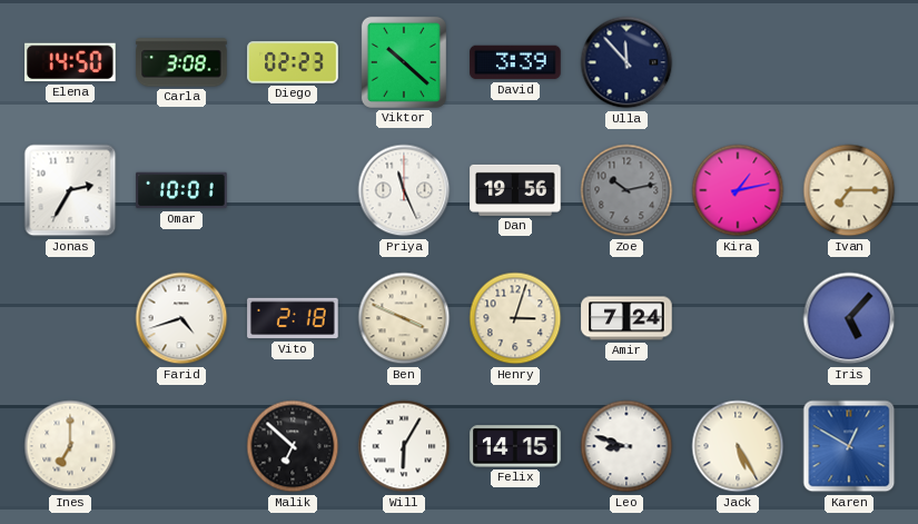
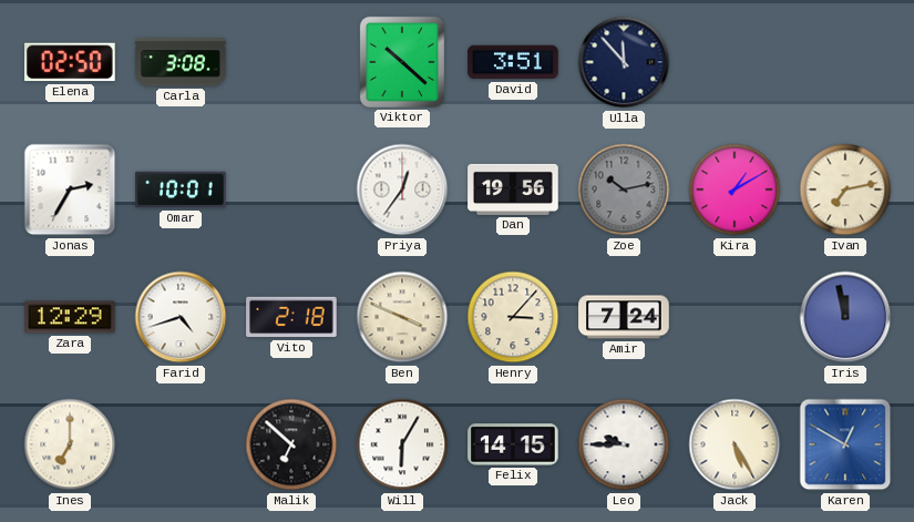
Elena: 14:50 -> 02:50 (71, 62)
Diego: 02:23 -> none (293, 62)
David: 3:39 -> 3:51 (513, 62)
Priya: 11:26 -> 12:36 (402, 190)
Kira: 1:13 -> 1:10 (735, 190)
Ivan: 7:15 -> 7:13 (845, 190)
Zara: none -> 12:29 (70, 317)
Henry: 3:03 -> 3:07 (513, 317)
Iris: 5:07 -> 11:58 (845, 317)
Leo: 8:48 -> 9:45 (624, 444)
